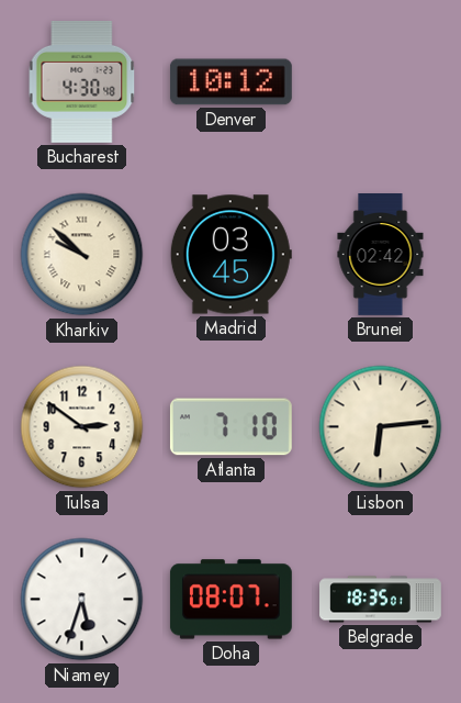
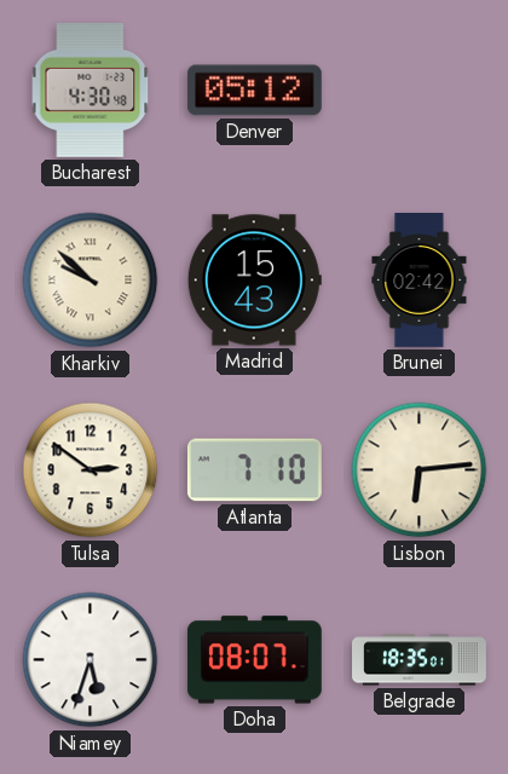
Denver: 10:12 -> 05:12 (254, 91)
Madrid: 03:45 -> 15:43 (254, 281)
